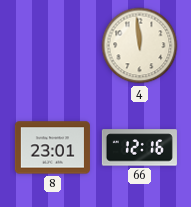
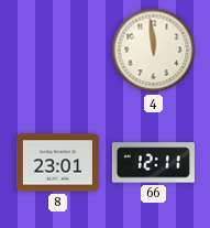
66: 12:16 -> 12:11 (153, 163)
